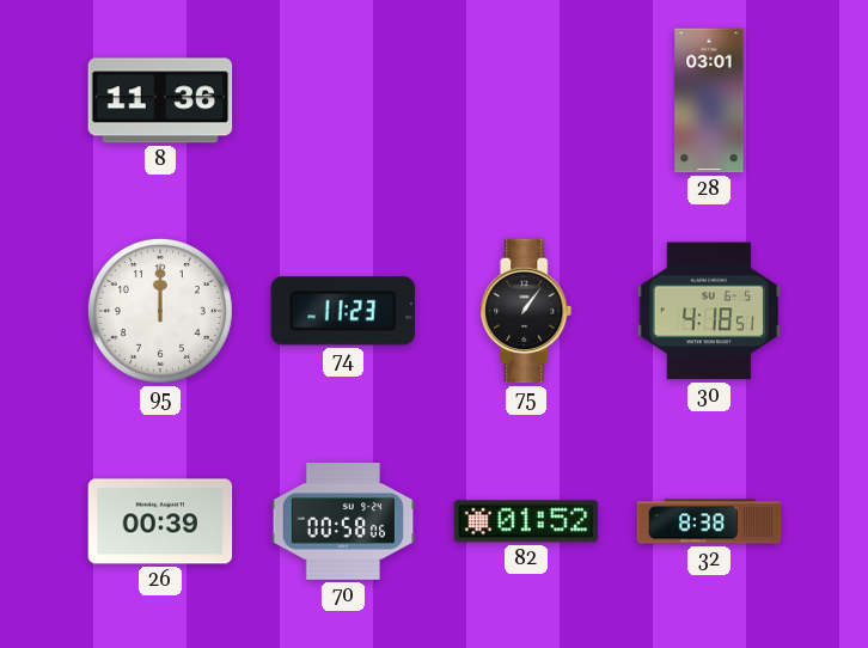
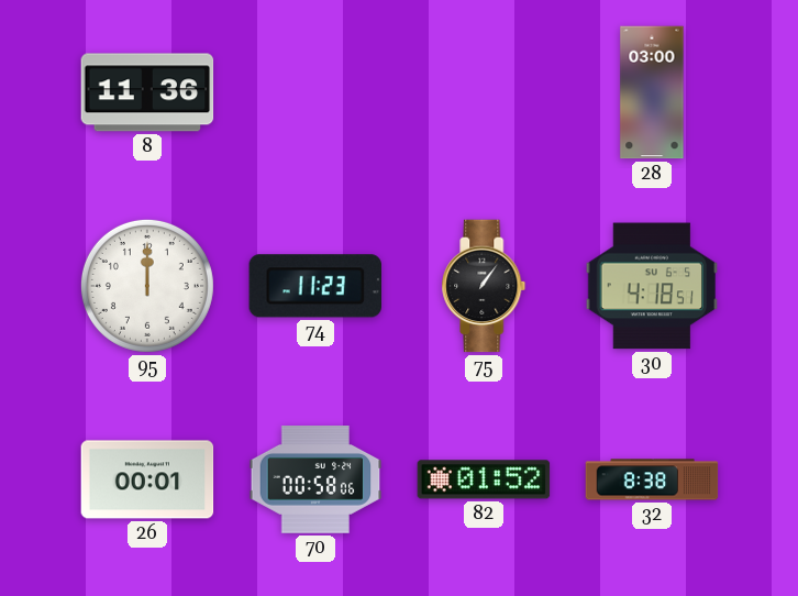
28: 03:01 -> 03:00 (652, 92)
26: 00:39 -> 00:01 (147, 479)
